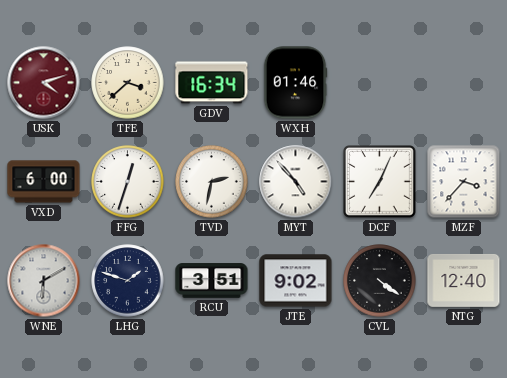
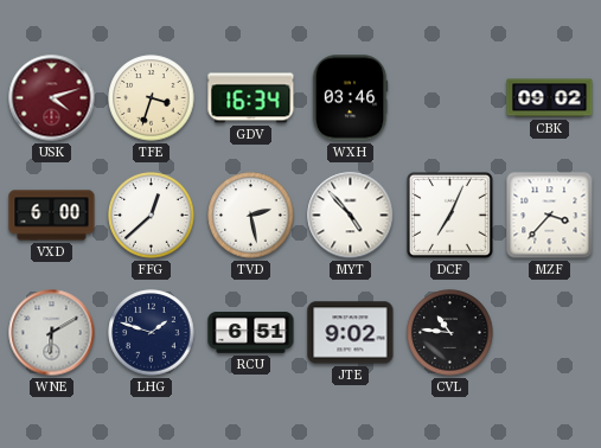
TFE: 3:38 -> 3:33 (152, 98)
WXH: 01:46 -> 03:46 (350, 98)
CBK: none -> 09:02 (550, 98)
FFG: 12:33 -> 12:38 (152, 216)
TVD: 2:32 -> 2:28 (251, 216)
RCU: 3:51 -> 6:51 (251, 333)
CVL: 4:21 -> 10:46 (450, 333)
NTG: 12:40 -> none (464, 280)
